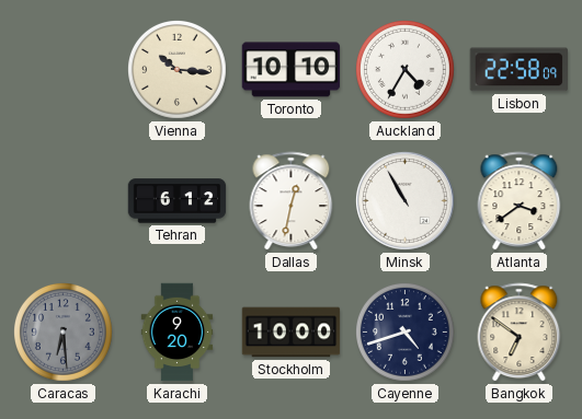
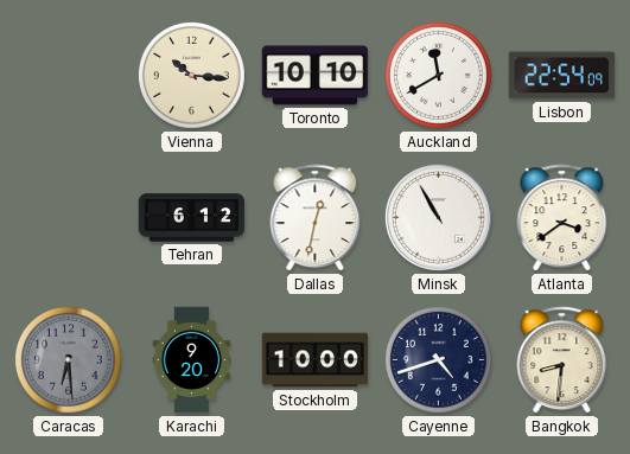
Auckland: 4:35 -> 11:40 (439, 76)
Lisbon: 22:58 -> 22:54 (561, 76)
Bangkok: 6:51 -> 8:31 (562, 360)
